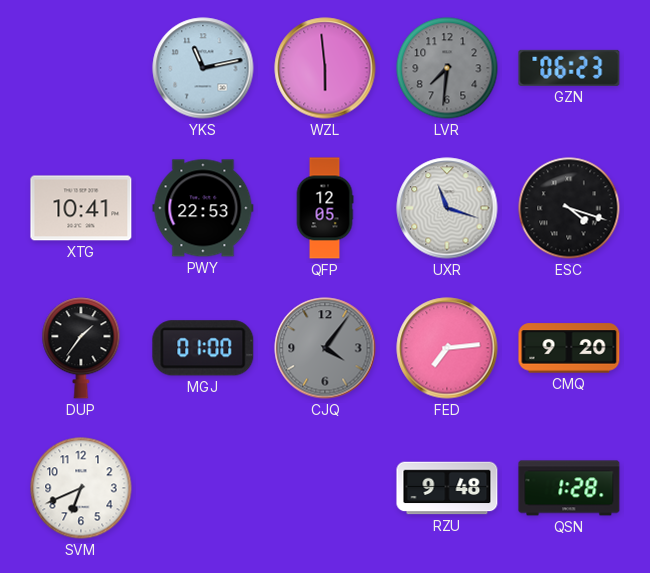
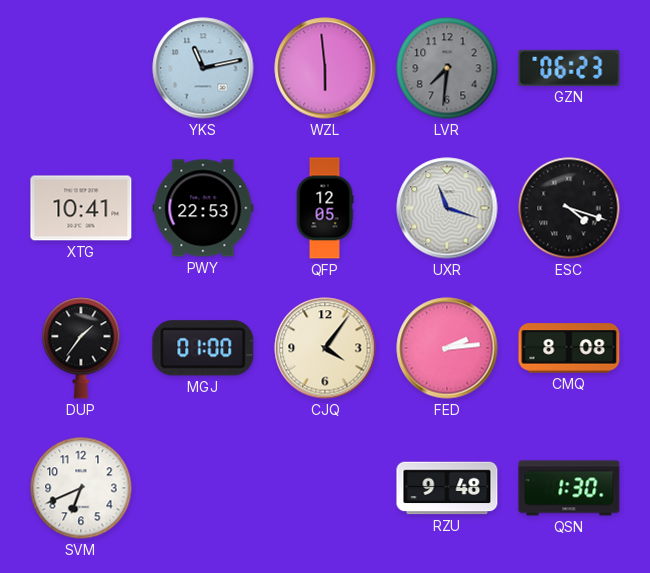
CJQ dial: grey -> cream (325, 348)
FED: 7:14 -> 2:14 (447, 348)
CMQ: 9:20 -> 8:08 (569, 348)
QSN: 1:28 -> 1:30 (569, 488)
